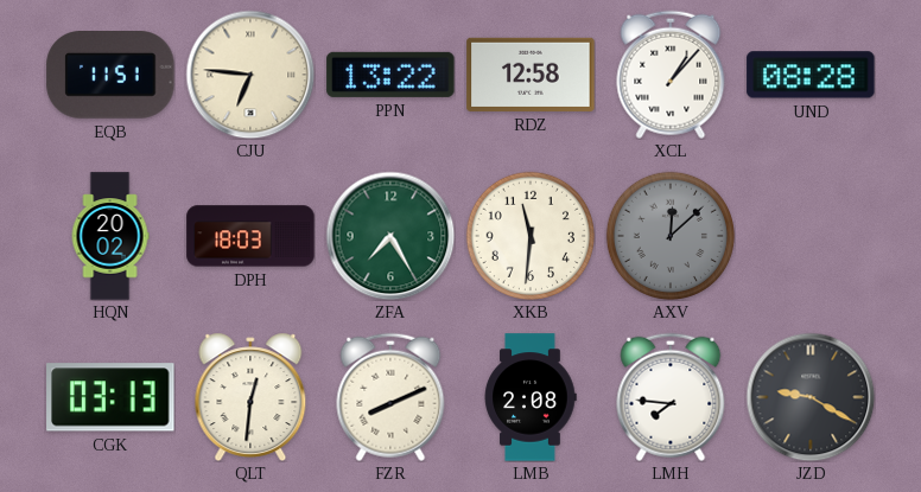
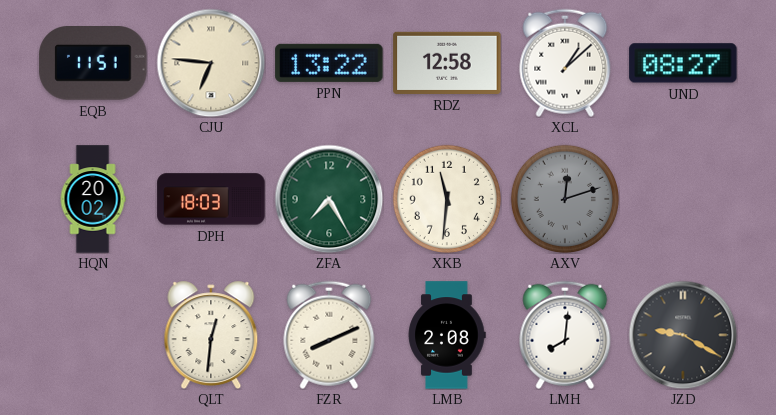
XCL: 1:07 -> 1:08 (565, 63)
UND: 08:28 -> 08:27 (683, 63)
AXV: 12:08 -> 12:12 (565, 199)
CGK: 03:13 -> none (110, 397)
LMH: 7:46 -> 8:01 (565, 335)
